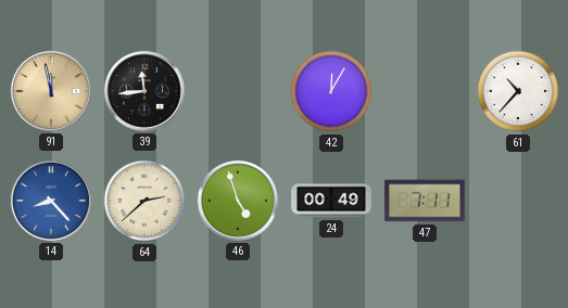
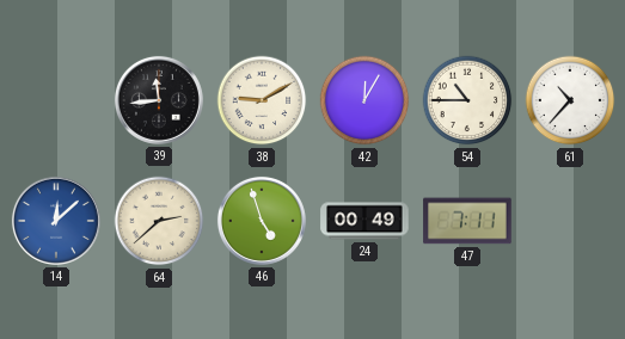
91: 11:58 -> none (51, 91)
38: none -> 9:10 (262, 100)
54: none -> 10:45 (467, 100)
14: 8:23 -> 12:08 (56, 221)
